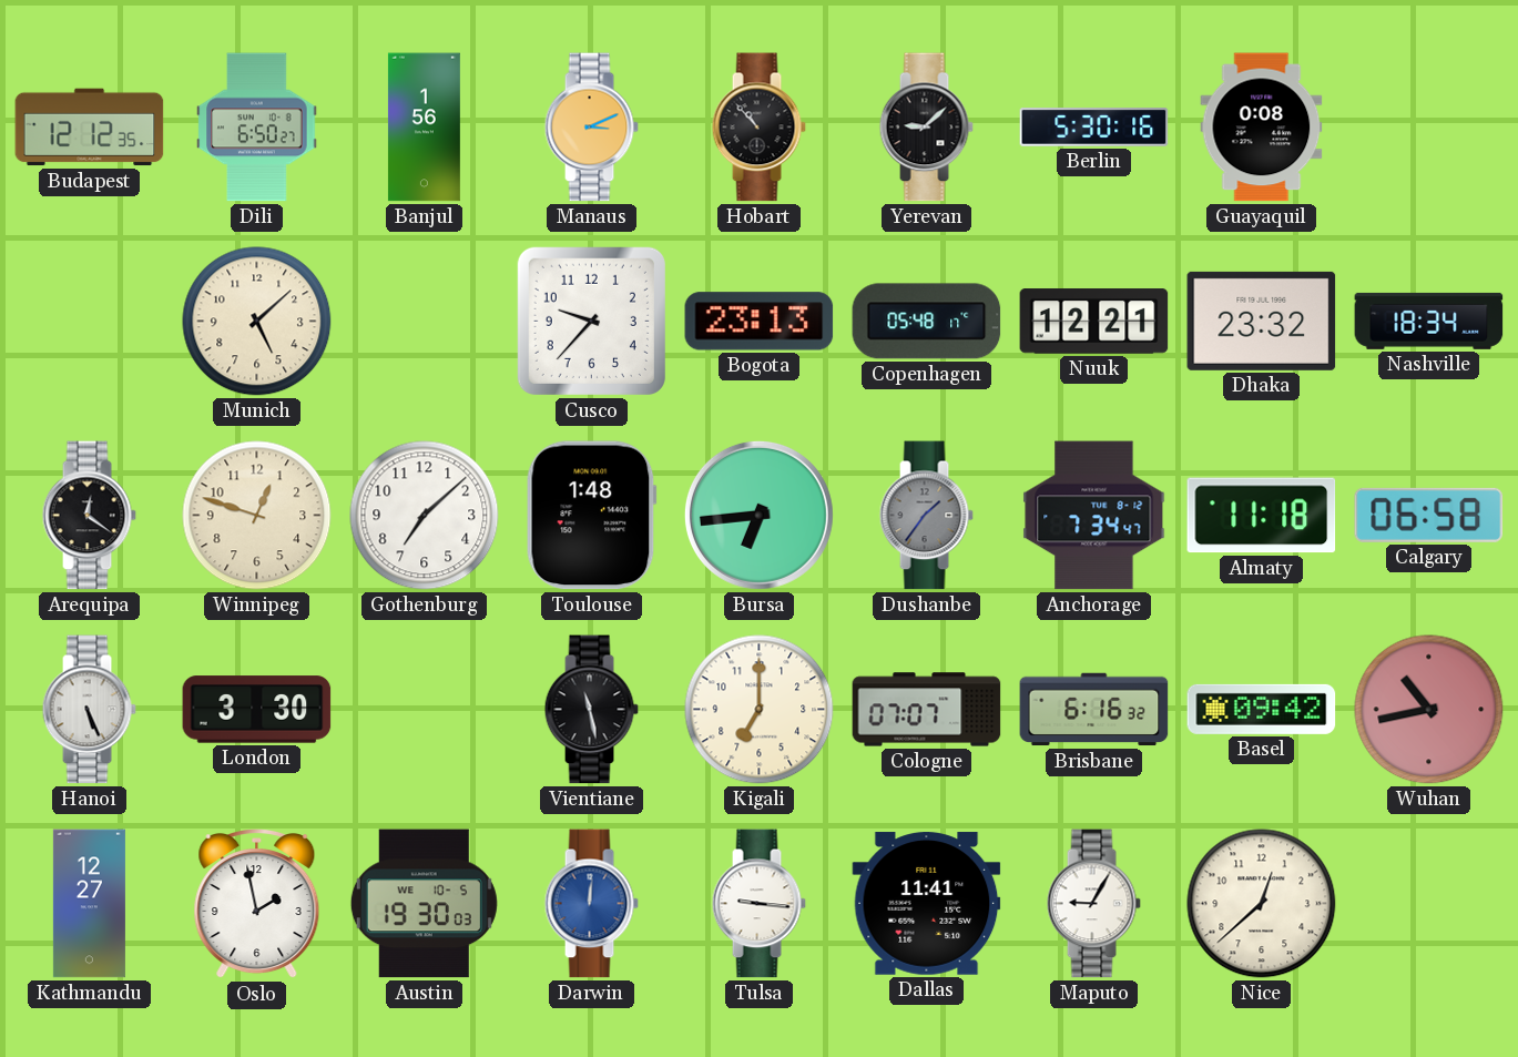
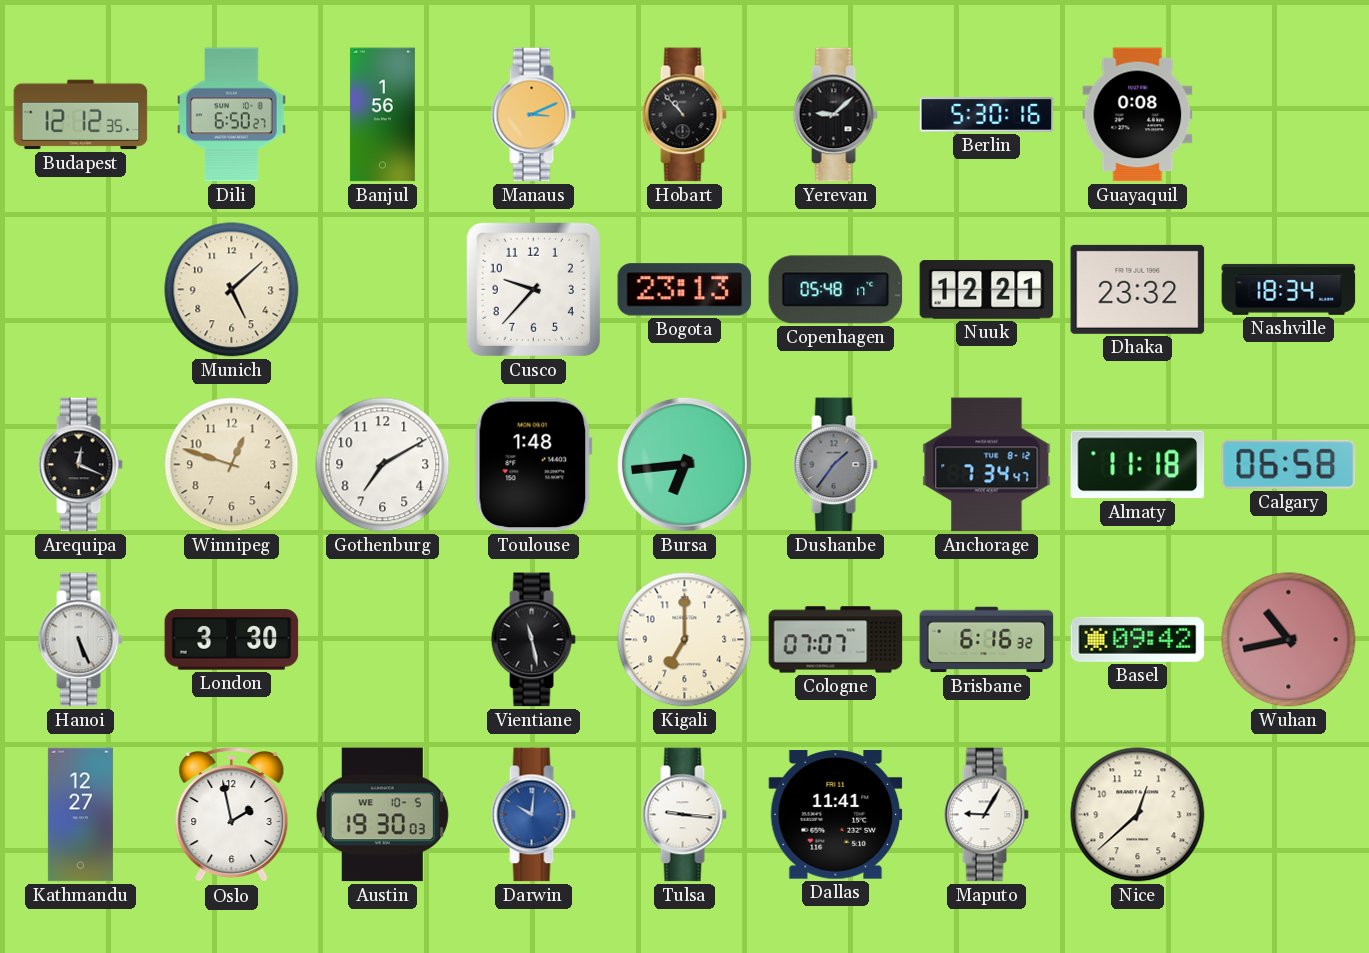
Arequipa: 12:21 -> 12:19 (80, 465)
Gothenburg: 7:08 -> 7:10 (383, 465)
Darwin: 12:01 -> 10:01 (533, 815)
